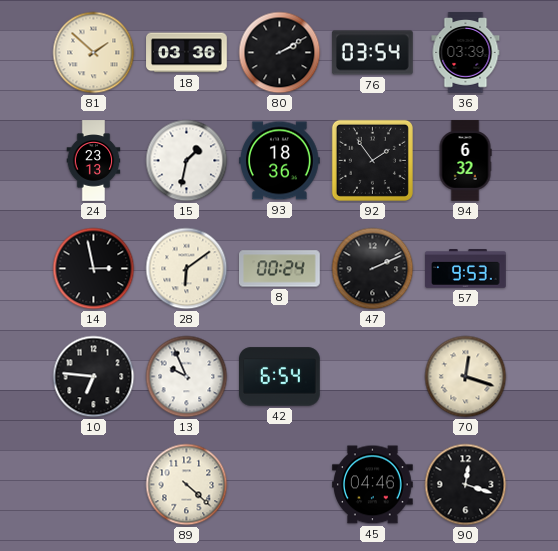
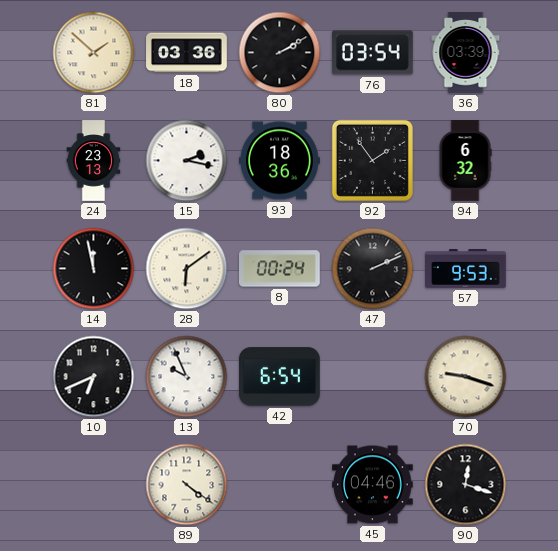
15: 1:32 -> 2:17 (187, 161)
14: 2:58 -> 11:58 (94, 269)
10: 6:46 -> 6:41 (94, 377)
70: 12:18 -> 9:18 (466, 377)
89: 4:22 -> 4:21 (187, 485)
